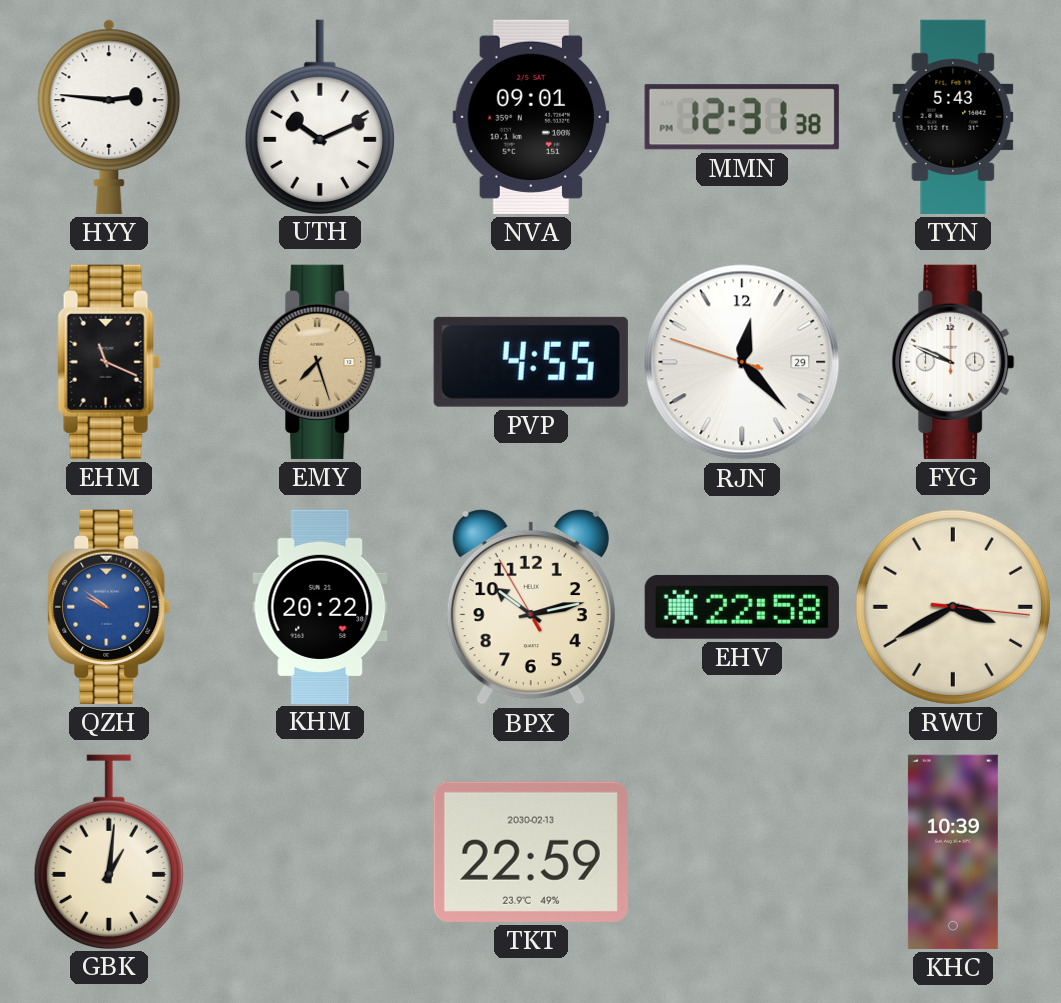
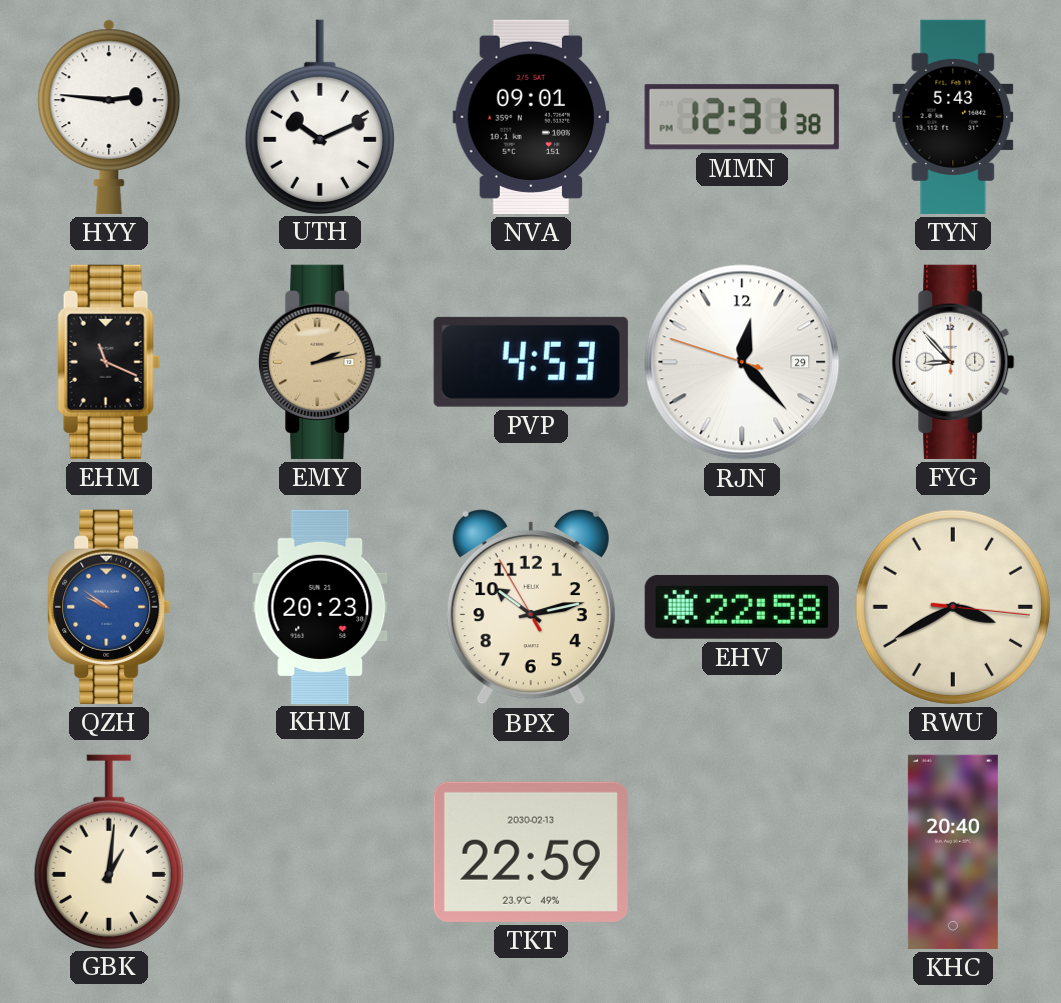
EMY: 7:27 -> 2:13 (320, 362)
PVP: 4:55 -> 4:53 (531, 362)
FYG: 9:49 -> 8:53 (953, 362)
KHM: 20:22 -> 20:23 (320, 606)
KHC: 10:39 -> 20:40 (953, 852)
